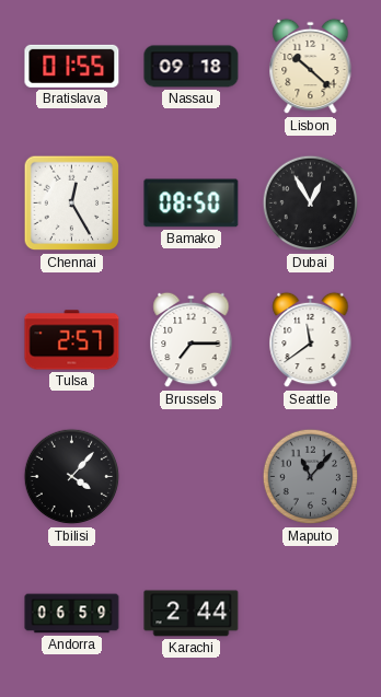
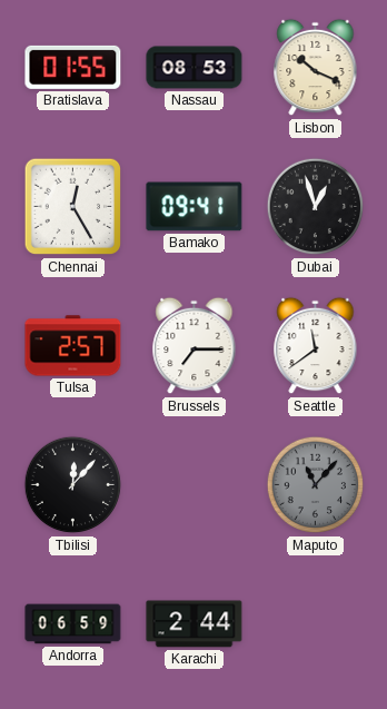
Nassau: 09:18 -> 08:53 (195, 68)
Lisbon: 10:22 -> 10:19 (316, 68)
Bamako: 08:50 -> 09:41 (195, 207)
Dubai: 12:55 -> 12:57 (316, 207)
Tbilisi: 4:07 -> 12:07 (73, 485)
